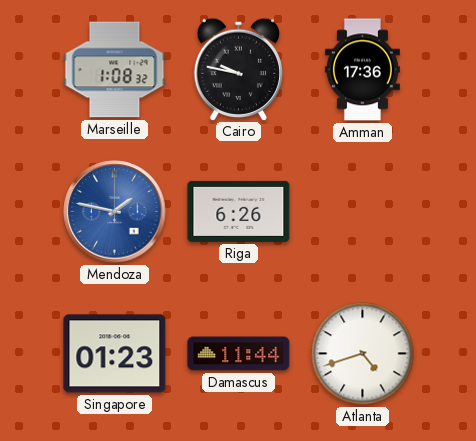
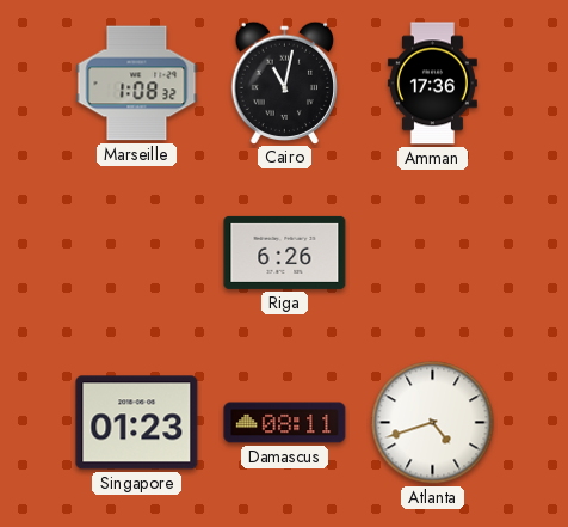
Cairo: 9:47 -> 11:02 (284, 82)
Mendoza: 1:47 -> none (115, 212)
Damascus: 11:44 -> 08:11 (285, 423)
